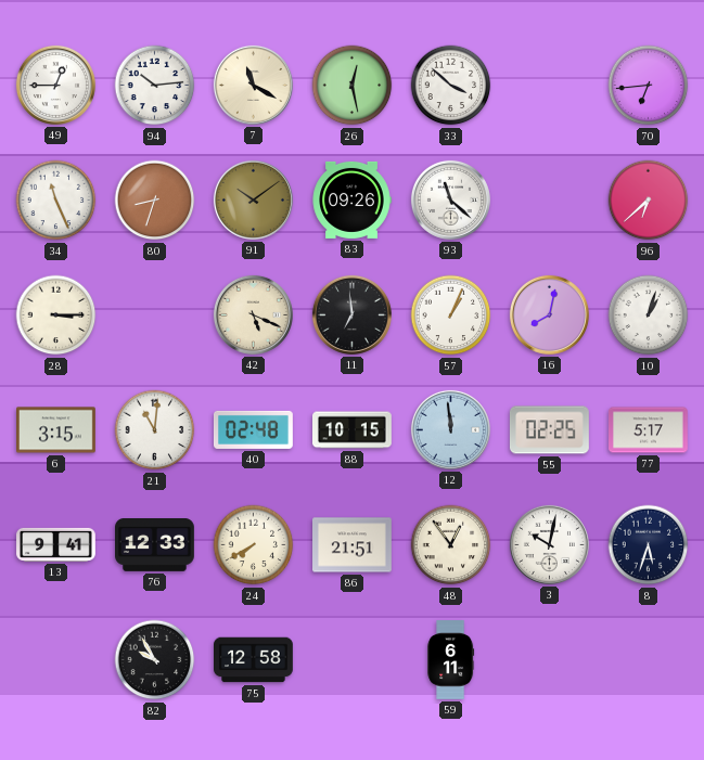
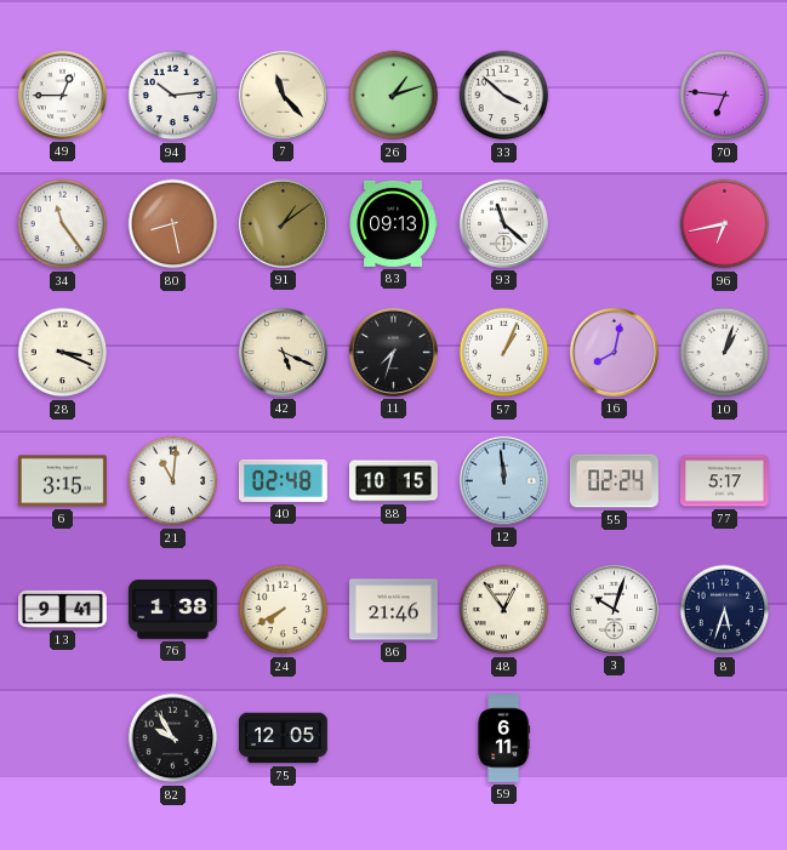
7: 11:20 -> 11:23 (283, 95)
26: 12:28 -> 1:12 (394, 96)
70: 6:44 -> 6:46 (725, 96)
34: 11:26 -> 11:24 (63, 224)
80: 8:33 -> 8:28 (173, 224)
91: 10:09 -> 1:09 (283, 223)
83: 09:26 -> 09:13 (393, 223)
96: 6:38 -> 6:43 (725, 224)
28: 3:15 -> 3:19 (63, 353)
11: 6:59 -> 7:33 (393, 352)
55: 02:25 -> 02:24 (614, 481)
76: 12:33 -> 1:38 (173, 610)
86: 21:51 -> 21:46 (394, 610)
3: 10:02 -> 10:03 (614, 609)
75: 12:58 -> 12:05 (284, 738)
